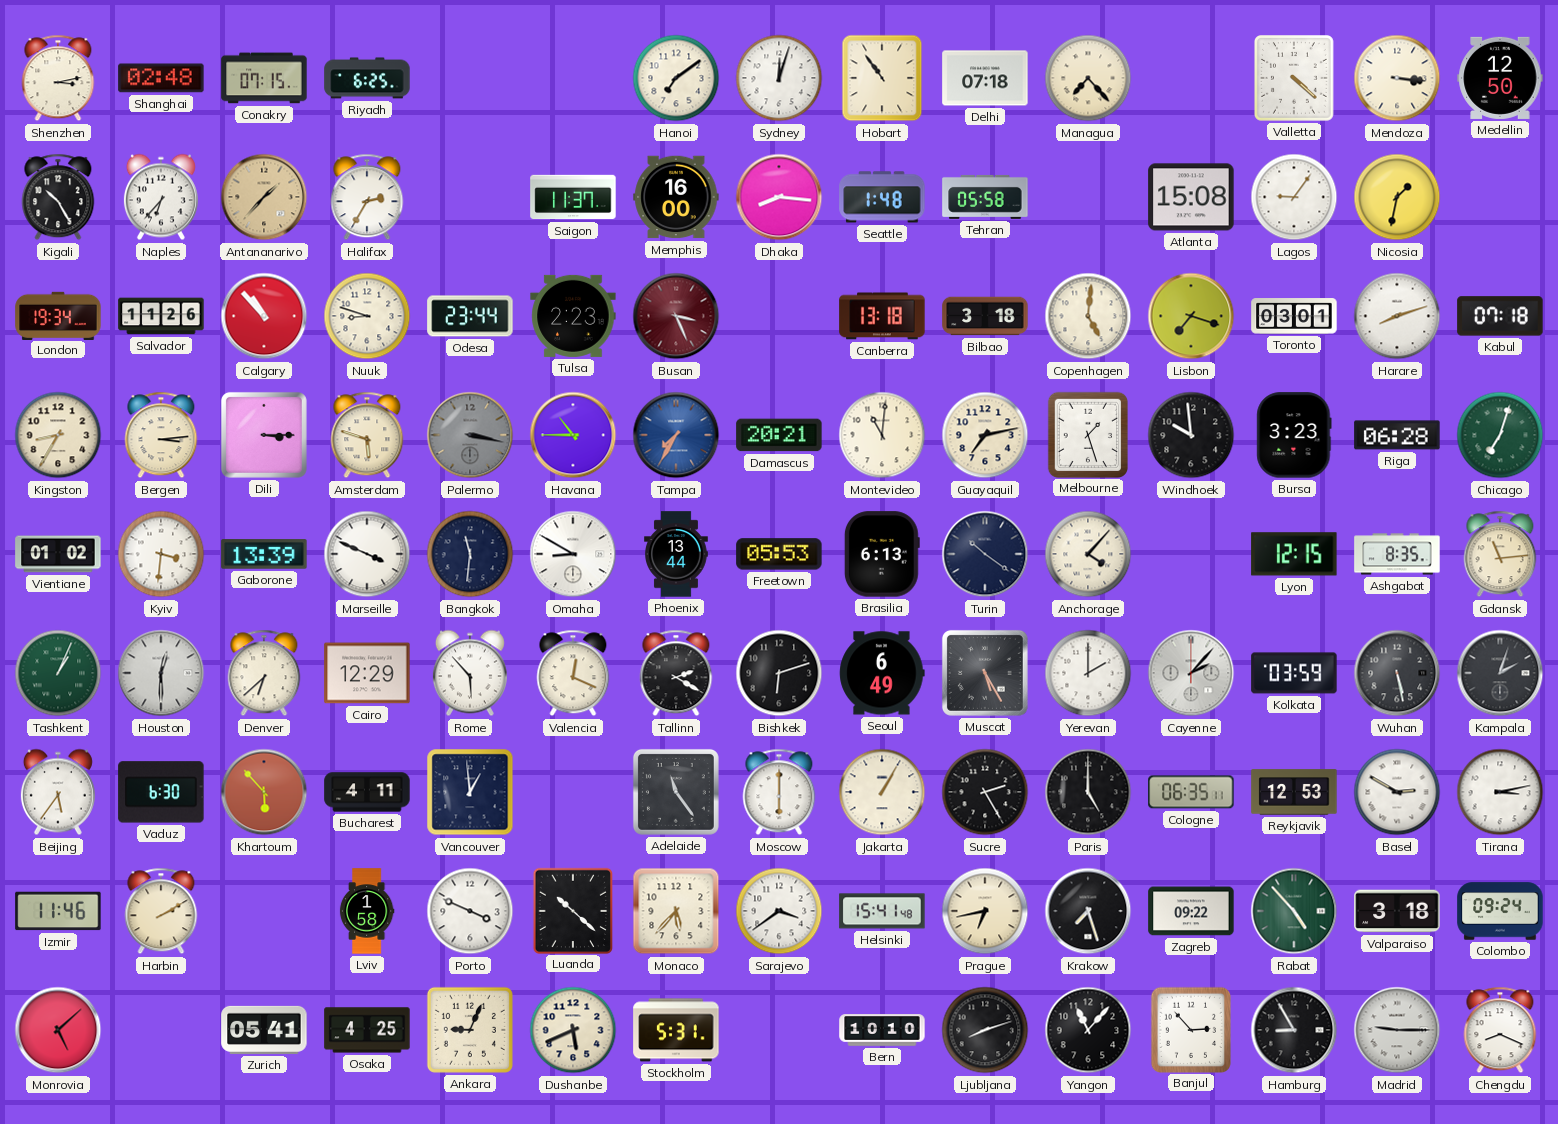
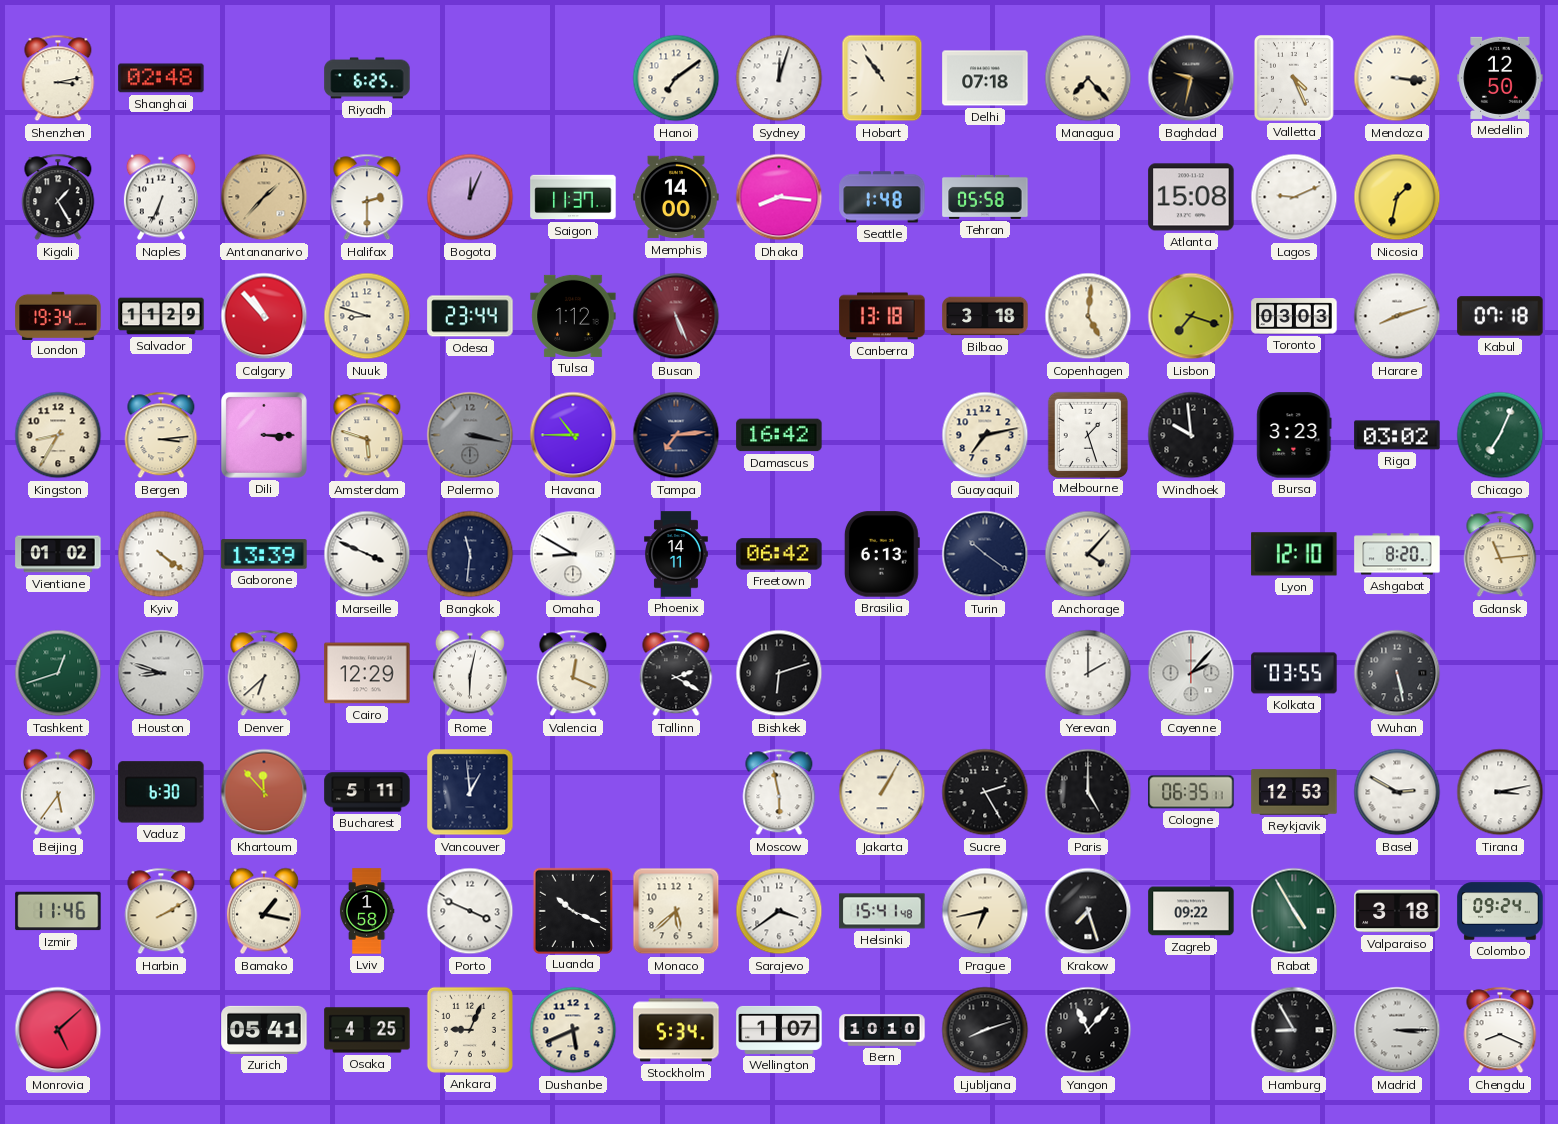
Conakry: 07:15 -> none (264, 78)
Baghdad: none -> 9:32 (1191, 78)
Valletta: 4:22 -> 4:26 (1295, 79)
Kigali: 10:25 -> 1:25 (58, 197)
Naples: 6:37 -> 6:34 (161, 197)
Halifax: 2:35 -> 2:30 (367, 197)
Bogota: none -> 12:04 (470, 197)
Memphis: 16:00 -> 14:00 (676, 197)
Lagos: 9:06 -> 9:11 (1294, 197)
Salvador: 11:26 -> 11:29 (161, 316)
Tulsa: 2:23 -> 1:12 (573, 316)
Busan: 3:26 -> 5:26 (676, 316)
Toronto: 03:01 -> 03:03 (1294, 316)
Tampa: 7:35 -> 7:14 (676, 435)
Tampa dial: blue -> navy (676, 435)
Damascus: 20:21 -> 16:42 (779, 435)
Montevideo: 11:01 -> none (882, 435)
Riga: 06:28 -> 03:02 (1397, 435)
Chicago: 7:03 -> 7:04 (1500, 435)
Kyiv: 3:31 -> 4:21 (161, 554)
Phoenix: 13:44 -> 14:11 (676, 554)
Freetown: 05:53 -> 06:42 (779, 554)
Lyon: 12:15 -> 12:10 (1294, 554)
Ashgabat: 8:35 -> 8:20 (1397, 554)
Tashkent: 1:04 -> 12:42 (58, 673)
Houston: 12:30 -> 8:48 (161, 673)
Rome: 5:53 -> 6:02 (470, 673)
Seoul: 6:49 -> none (882, 673)
Muscat: 5:25 -> none (985, 673)
Kolkata: 03:59 -> 03:55 (1294, 673)
Kampala: 2:03 -> none (1500, 673)
Khartoum: 5:53 -> 11:53 (264, 792)
Bucharest: 4:11 -> 5:11 (367, 792)
Adelaide: 11:24 -> none (676, 792)
Moscow: 6:00 -> 5:58 (779, 792)
Bamako: none -> 1:17 (264, 911)
Luanda: 10:22 -> 10:19 (572, 910)
Monaco: 5:37 -> 5:38 (676, 911)
Rabat: 4:53 -> 4:55 (1294, 911)
Stockholm: 5:31 -> 5:34 (676, 1030)
Wellington: none -> 1:07 (779, 1030)
Banjul: 2:53 -> none (1190, 1029)
Madrid: 9:15 -> 3:15 (1397, 1030)
